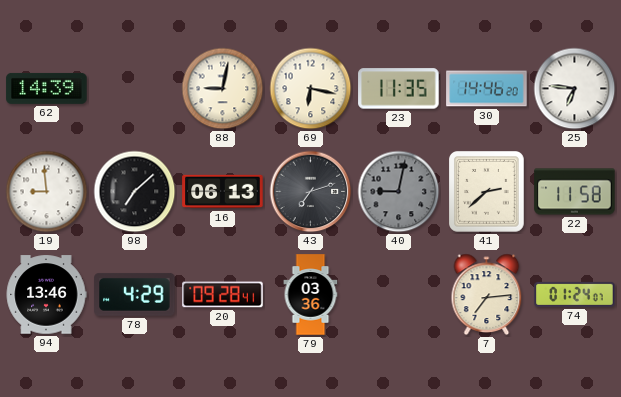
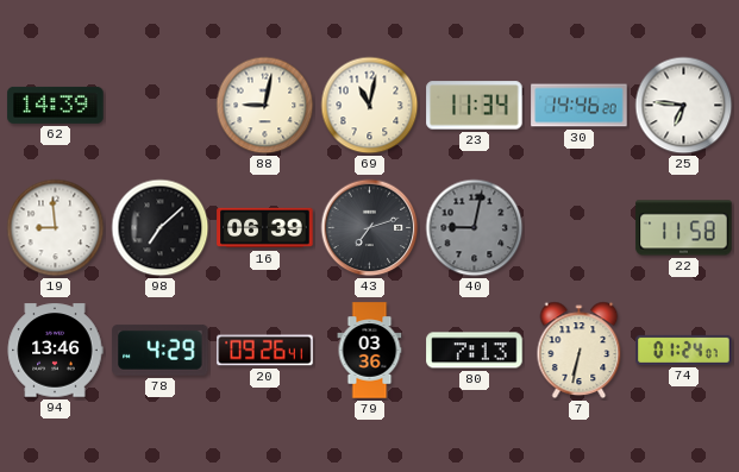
69: 6:17 -> 11:02 (370, 106)
23: 11:35 -> 11:34 (475, 106)
16: 06:13 -> 06:39 (265, 228)
41: 2:38 -> none (487, 192)
20: 09:28 -> 09:26 (265, 351)
80: none -> 7:13 (475, 351)
7: 7:14 -> 6:32 (580, 351)
